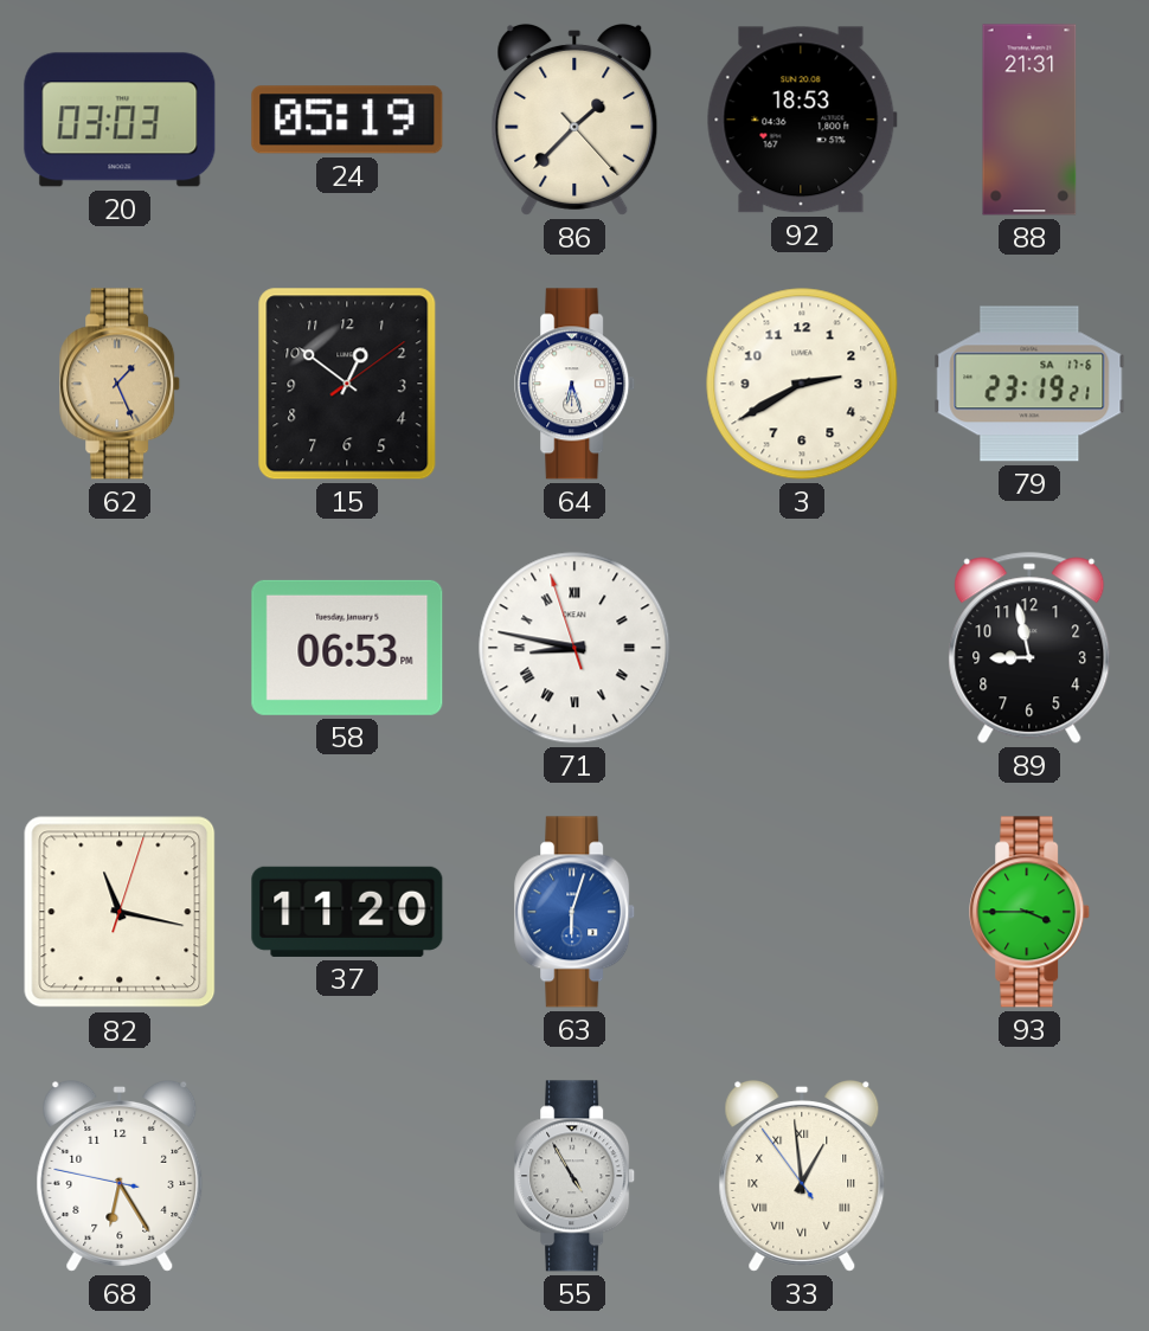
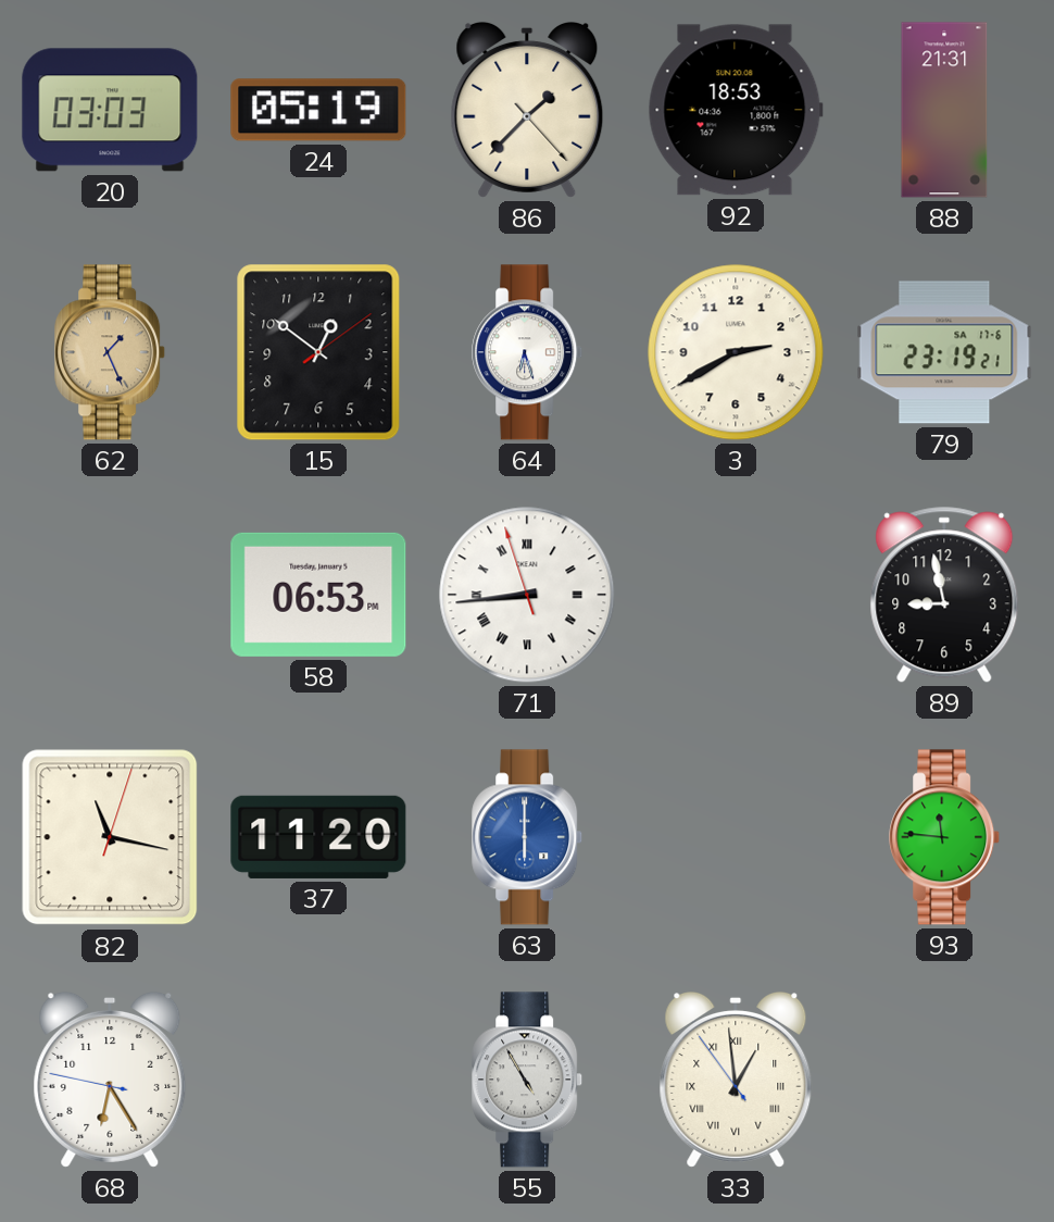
71: 8:46 -> 8:43 (527, 595)
63: 6:03 -> 6:00 (528, 837)
93: 3:45 -> 11:46 (945, 837)
